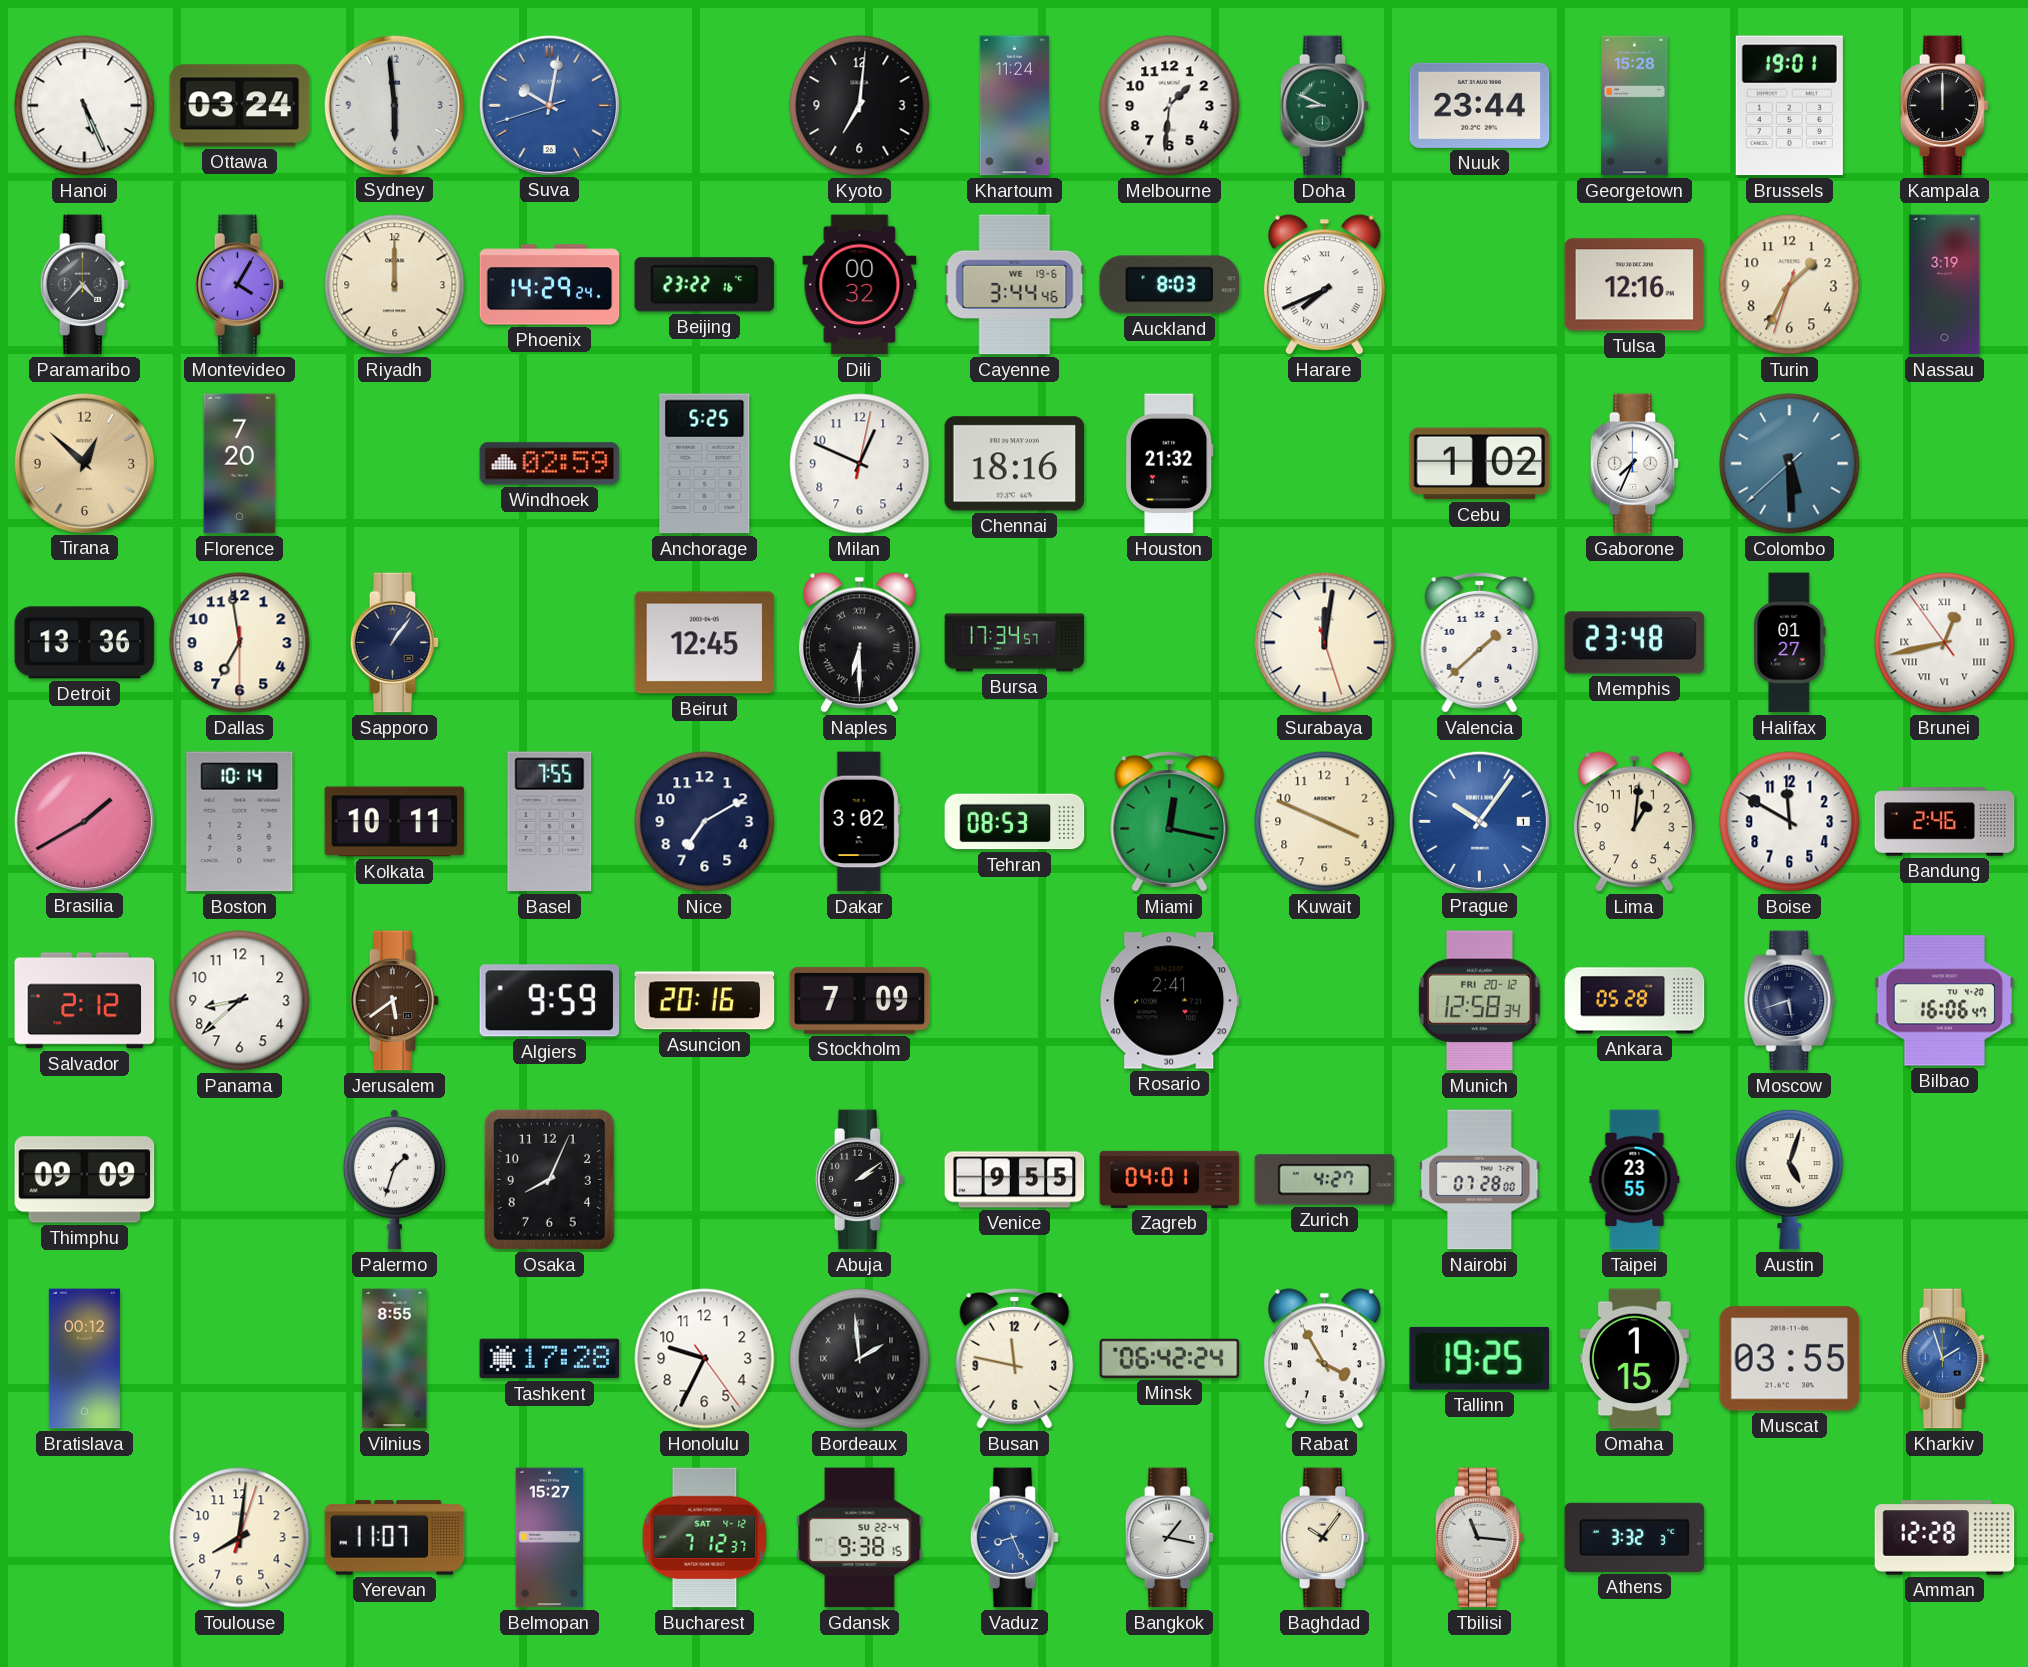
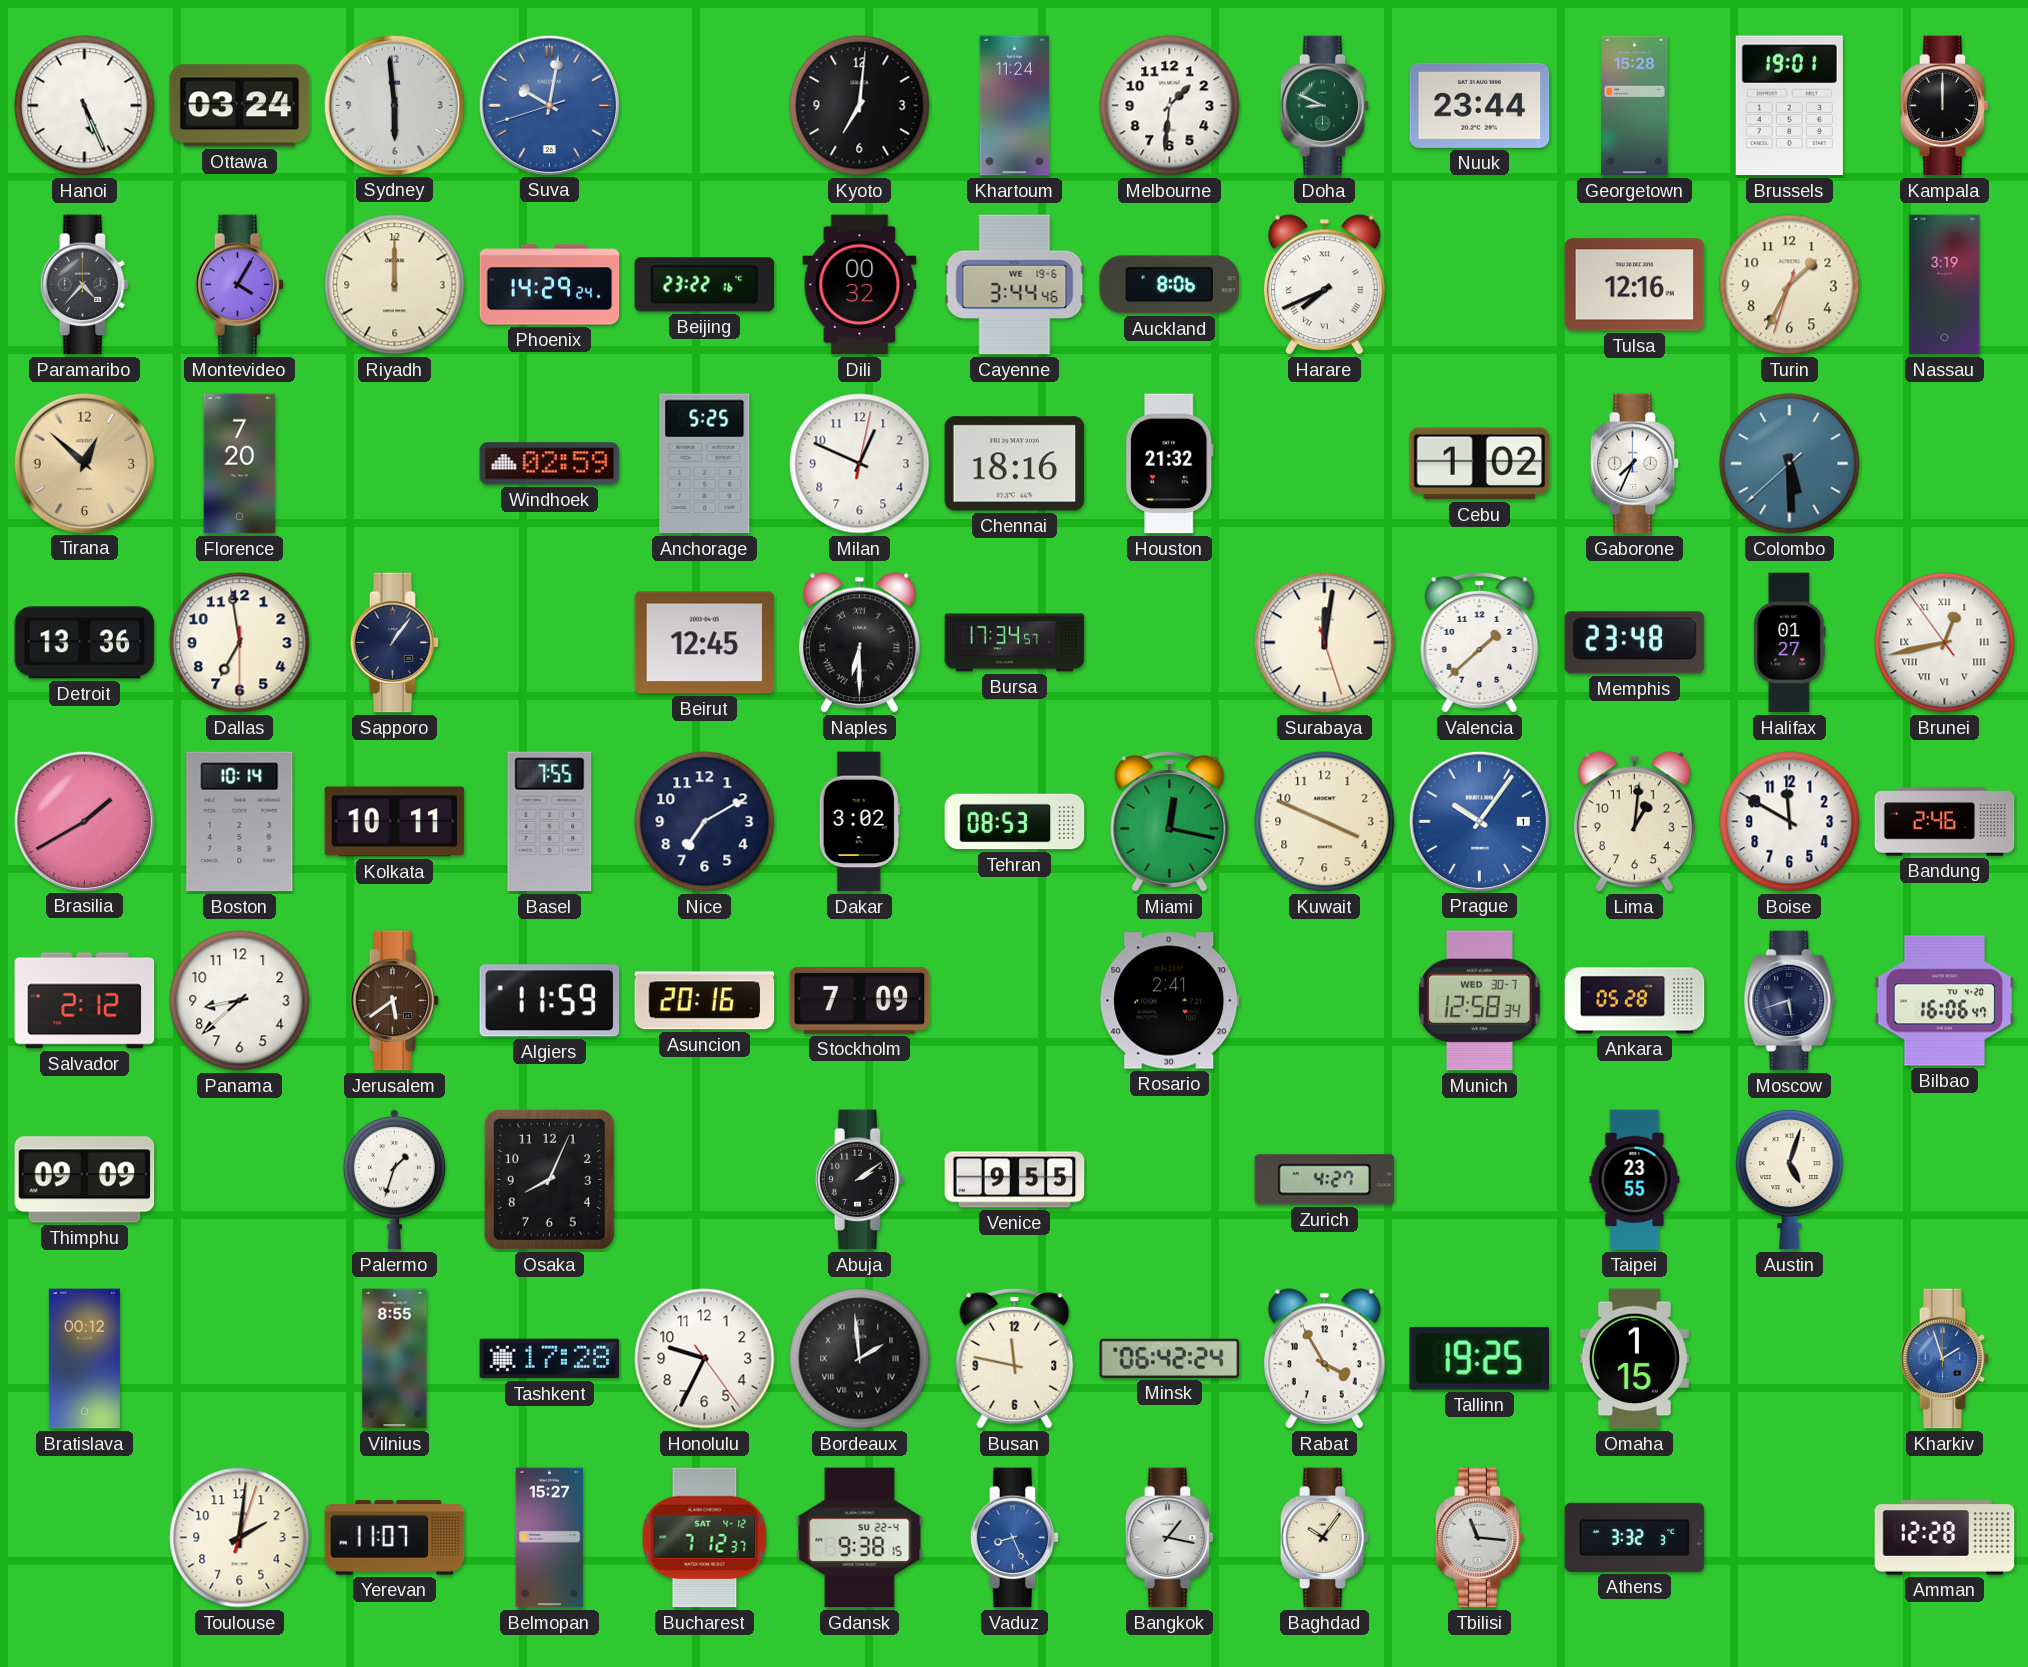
Auckland: 8:03 -> 8:06 (1170, 285)
Algiers: 9:59 -> 11:59 (550, 1001)
Munich date: FRI 20-12 -> WED 30-7 (1480, 1001)
Zagreb: 04:01 -> none (1170, 1179)
Nairobi: 07:28 -> none (1480, 1180)
Muscat: 03:55 -> none (1790, 1359)
Toulouse: 8:01 -> 2:01 (240, 1538)
